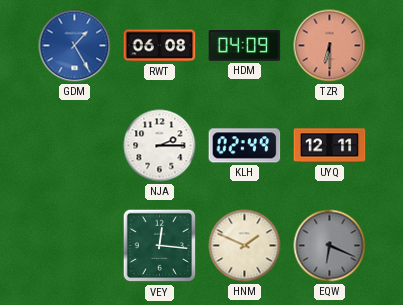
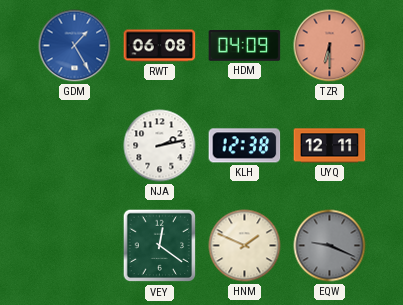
NJA: 2:15 -> 2:13 (160, 146)
KLH: 02:49 -> 12:38 (245, 146)
VEY: 12:16 -> 12:21 (160, 246)
EQW: 6:19 -> 9:19 (330, 246)
